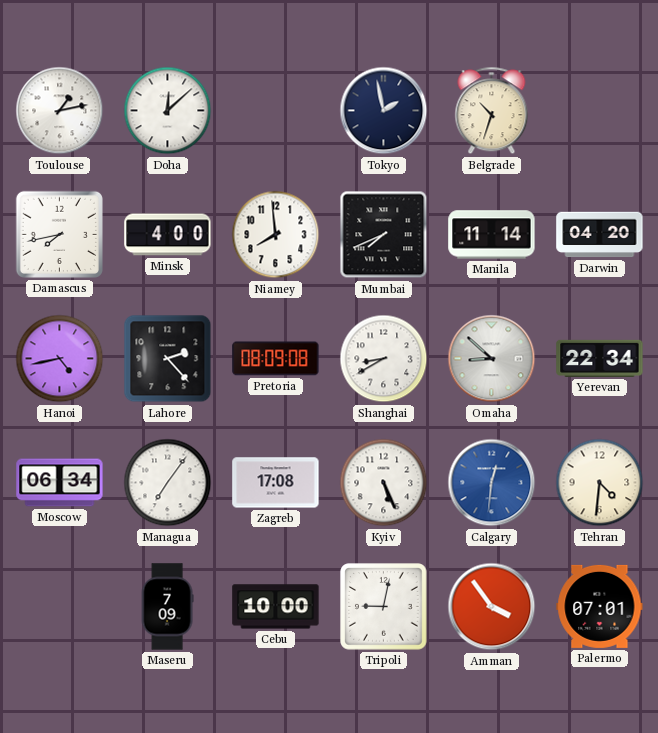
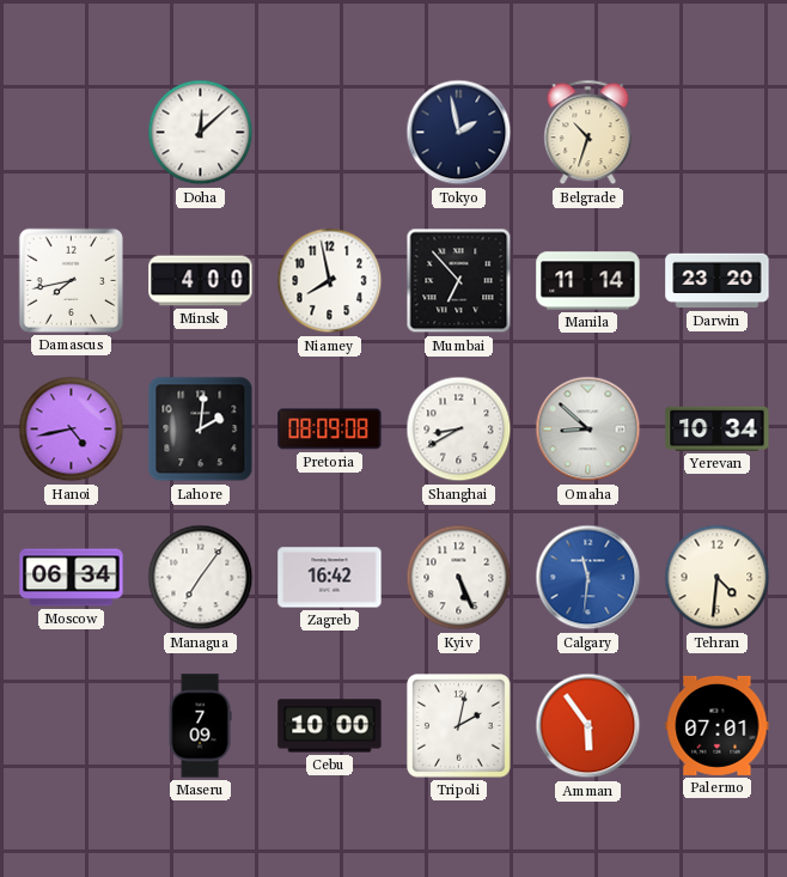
Toulouse: 1:13 -> none (60, 111)
Niamey: 7:59 -> 7:58 (330, 281)
Mumbai: 7:41 -> 6:53 (459, 281)
Darwin: 04:20 -> 23:20 (718, 281)
Lahore: 2:23 -> 2:01 (201, 430)
Yerevan: 22:34 -> 10:34 (718, 428)
Zagreb: 17:08 -> 16:42 (330, 578)
Calgary: 12:31 -> 11:31 (588, 578)
Tripoli: 9:02 -> 2:02 (459, 726)
Amman: 3:54 -> 5:54 (588, 726)
